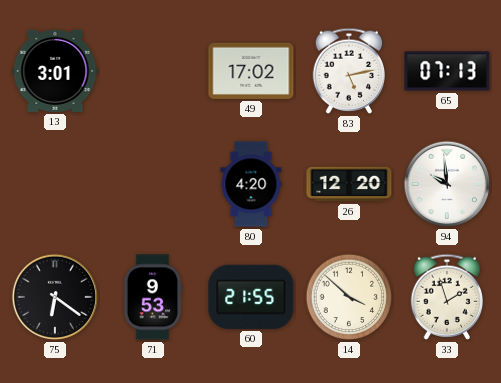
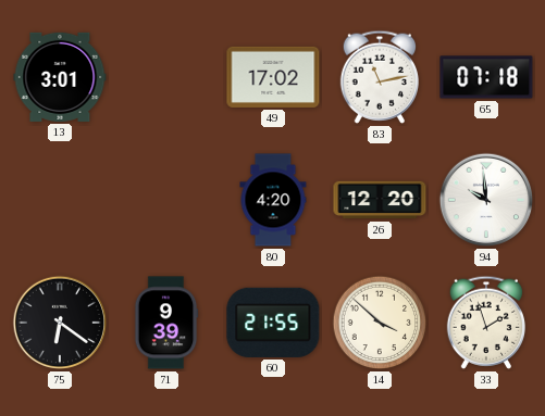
83: 5:13 -> 11:13 (379, 77)
65: 07:13 -> 07:18 (486, 77)
71: 9:53 -> 9:39 (166, 323)
